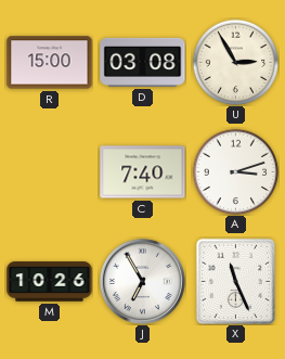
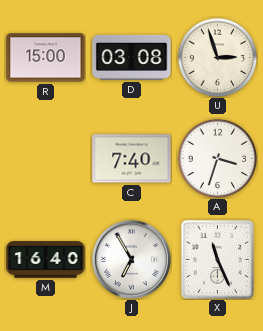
U: 2:55 -> 2:57 (217, 57)
A: 3:12 -> 3:33 (217, 158)
M: 10:26 -> 16:40 (46, 260)
